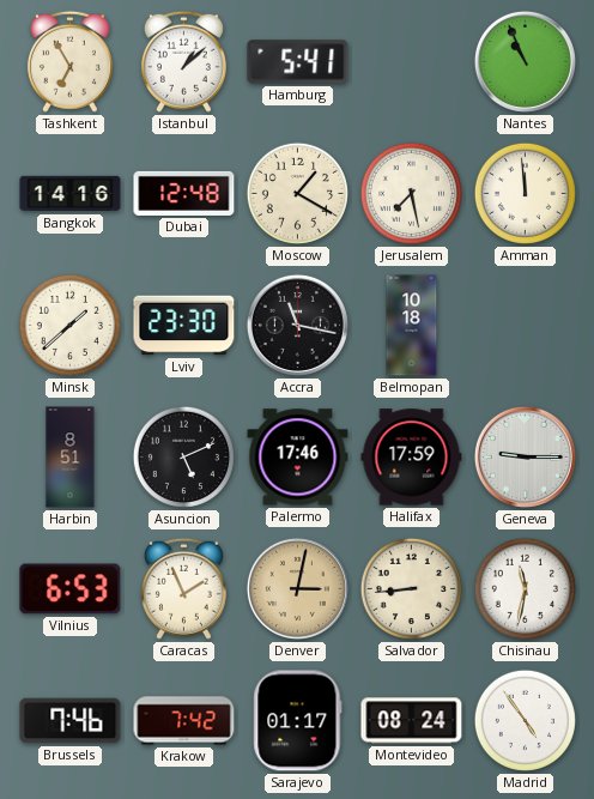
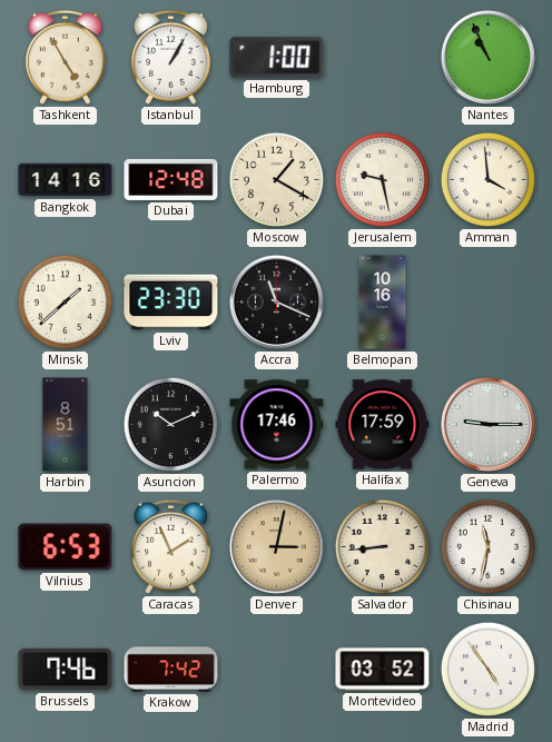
Tashkent: 6:55 -> 4:55 (65, 57)
Istanbul: 1:08 -> 1:05 (170, 57)
Hamburg: 5:41 -> 1:00 (277, 58)
Jerusalem: 7:28 -> 9:28 (382, 179)
Amman: 11:59 -> 3:59 (487, 179)
Accra: 11:17 -> 11:19 (276, 301)
Belmopan: 10:18 -> 10:16 (383, 303)
Asuncion: 5:11 -> 10:11 (170, 424)
Sarajevo: 01:17 -> none (298, 721)
Montevideo: 08:24 -> 03:52 (383, 670)
